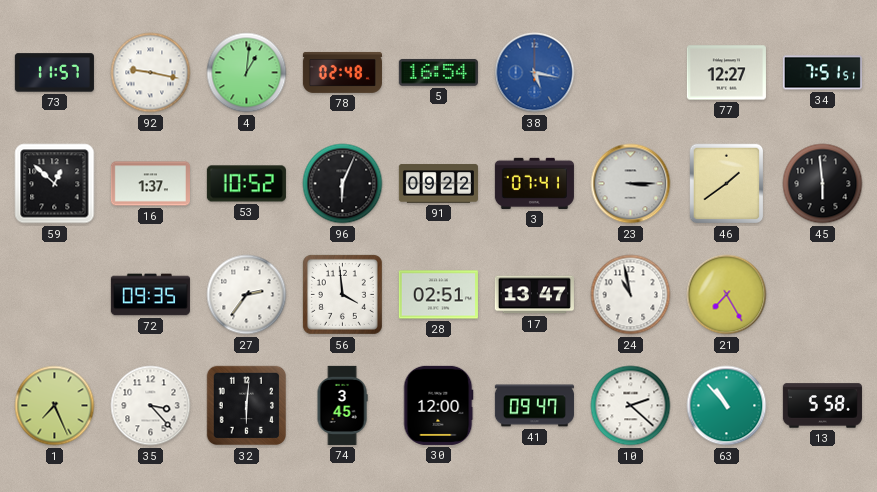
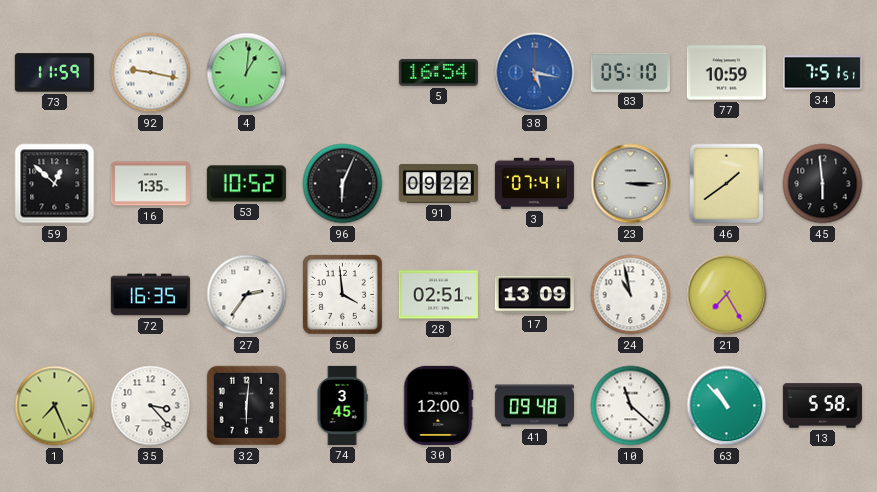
73: 11:57 -> 11:59 (54, 73)
78: 02:48 -> none (342, 73)
83: none -> 05:10 (630, 72)
77: 12:27 -> 10:59 (726, 73)
16: 1:37 -> 1:35 (150, 184)
72: 09:35 -> 16:35 (150, 295)
17: 13:47 -> 13:09 (534, 295)
41: 09:47 -> 09:48 (534, 406)
10: 2:22 -> 11:22 (631, 406)
